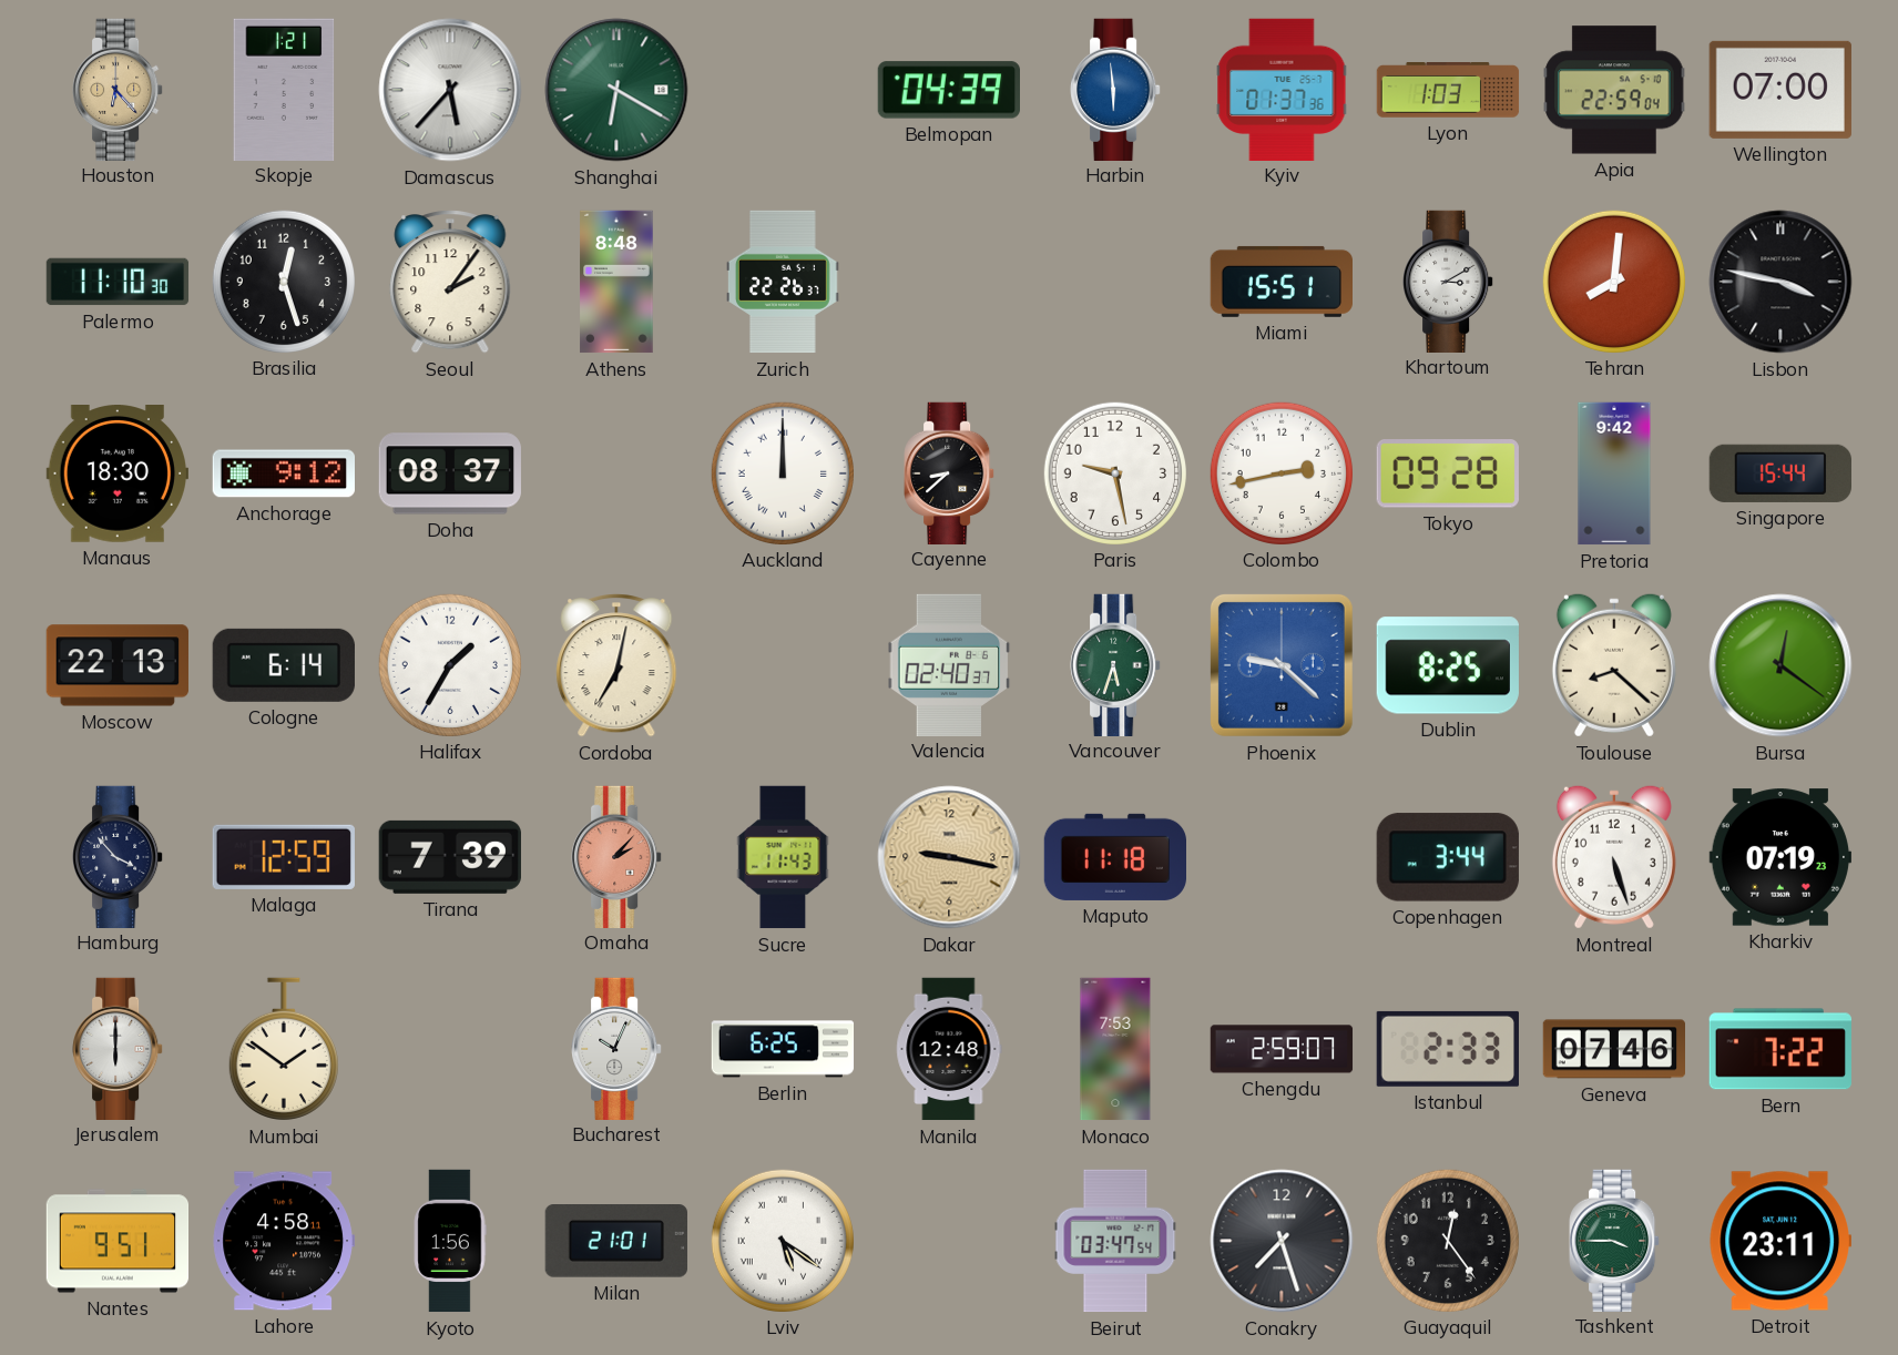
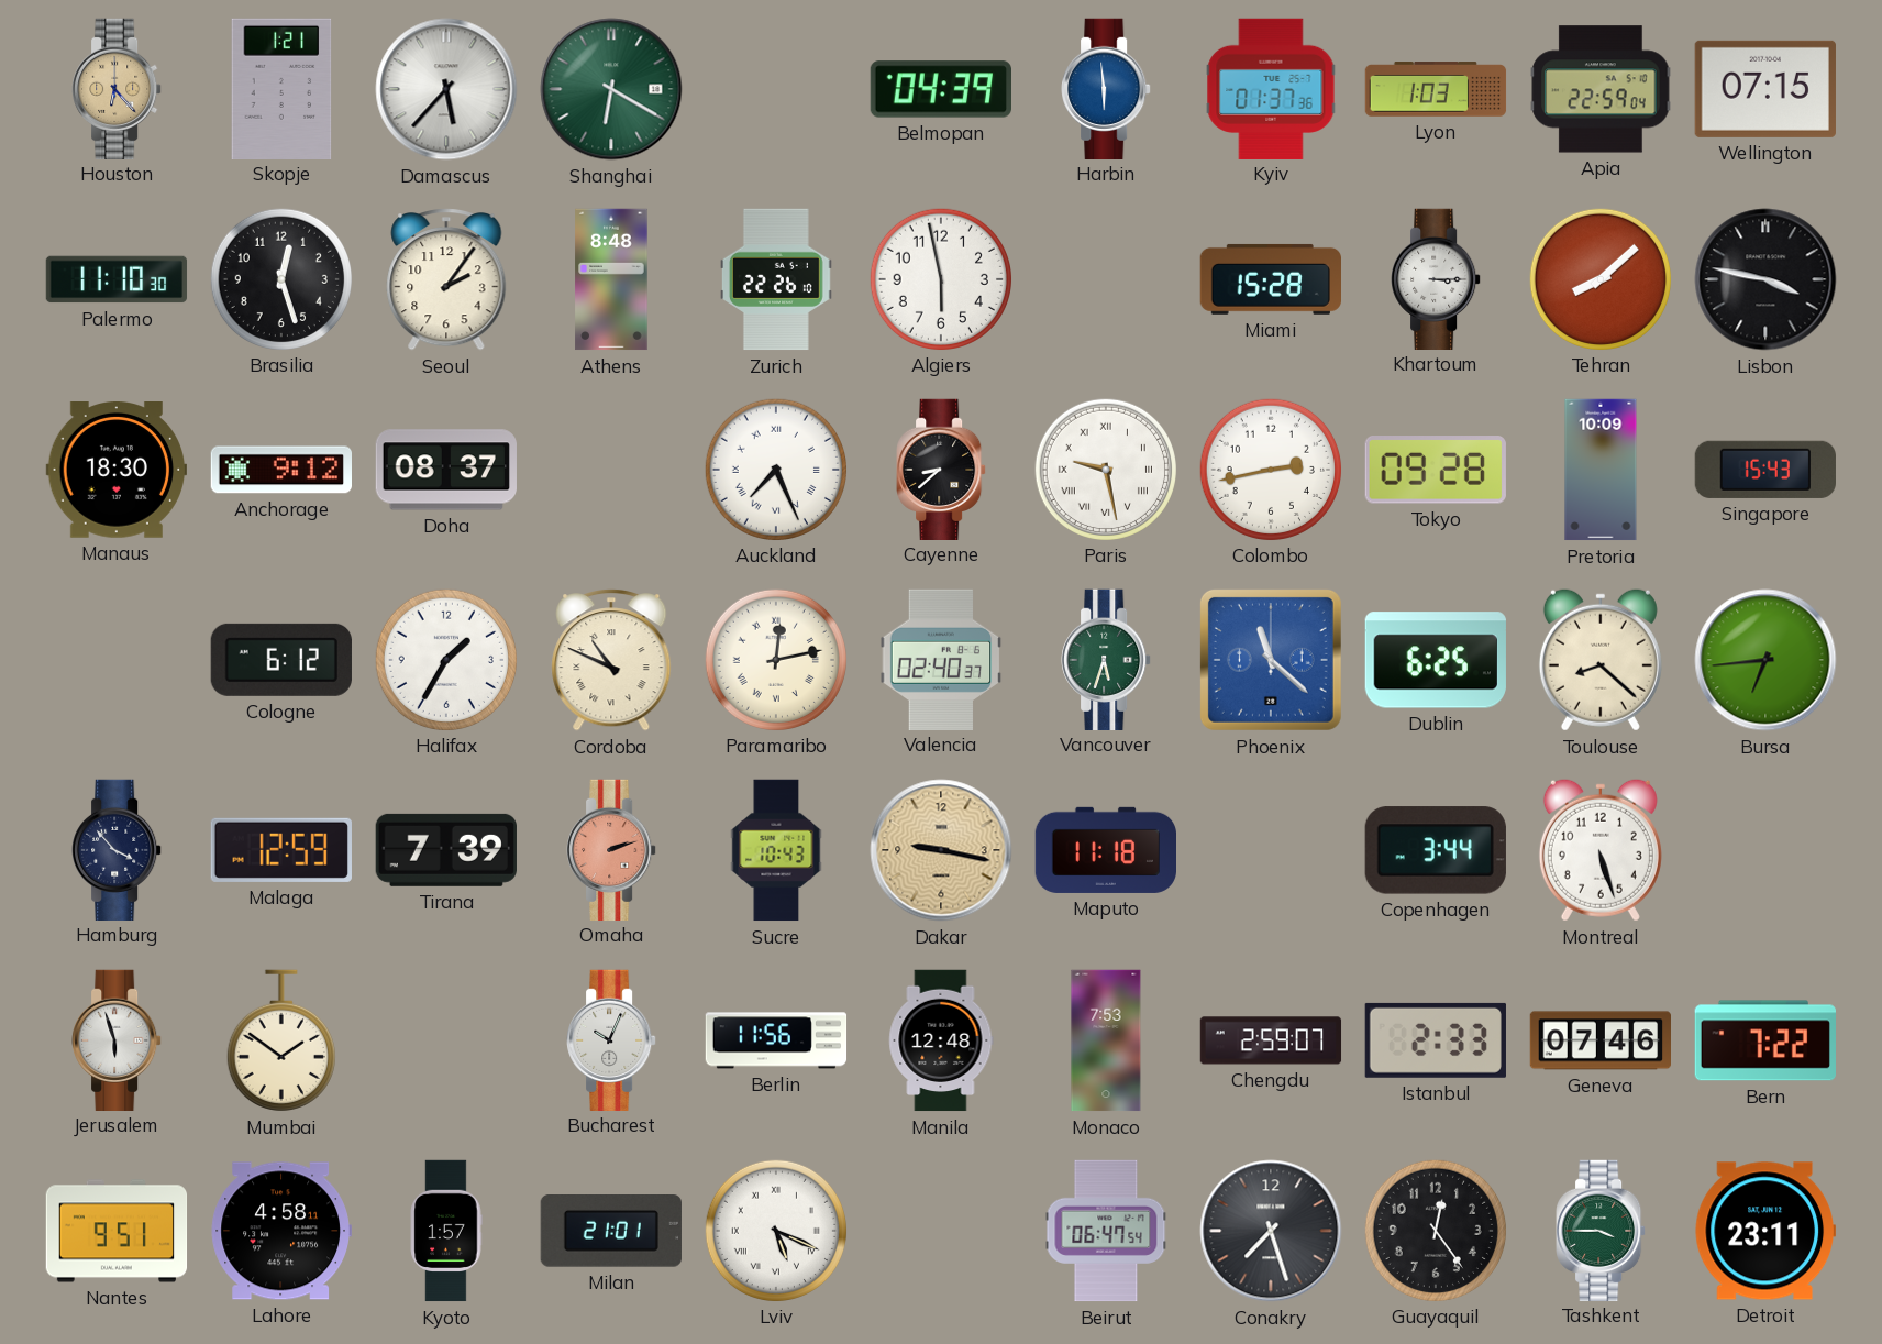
Wellington: 07:00 -> 07:15 (1765, 89)
Zurich: 22:26:37 -> 22:26:10 (777, 279)
Algiers: none -> 5:58 (940, 278)
Miami: 15:51 -> 15:28 (1270, 279)
Khartoum: 3:10 -> 3:15 (1436, 278)
Tehran: 8:01 -> 8:08 (1599, 278)
Auckland: 12:00 -> 7:26 (775, 469)
Paris numerals: Arabic -> Roman (1105, 469)
Pretoria: 9:42 -> 10:09 (1601, 470)
Singapore: 15:44 -> 15:43 (1765, 470)
Moscow: 22:13 -> none (118, 665)
Cologne: 6:14 -> 6:12 (281, 660)
Cordoba: 7:02 -> 10:49 (611, 661)
Paramaribo: none -> 12:13 (775, 659)
Phoenix: 9:22 -> 11:22 (1271, 660)
Dublin: 8:25 -> 6:25 (1436, 660)
Bursa: 12:21 -> 6:44 (1765, 660)
Omaha: 2:07 -> 2:12 (611, 849)
Sucre: 11:43 -> 10:43 (776, 850)
Kharkiv: 07:19 -> none (1779, 857)
Jerusalem: 6:00 -> 5:57 (117, 1039)
Berlin: 6:25 -> 11:56 (776, 1040)
Kyoto: 1:56 -> 1:57 (446, 1231)
Lviv: 5:21 -> 5:19 (775, 1230)
Beirut: 03:47 -> 06:47 (1106, 1231)
